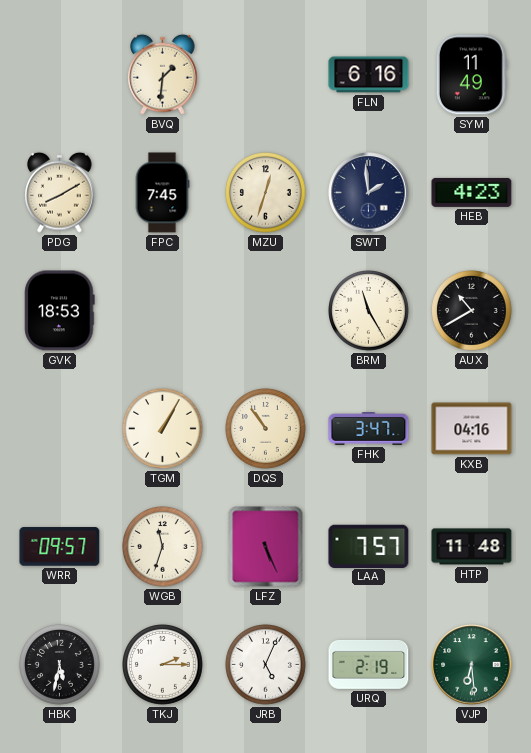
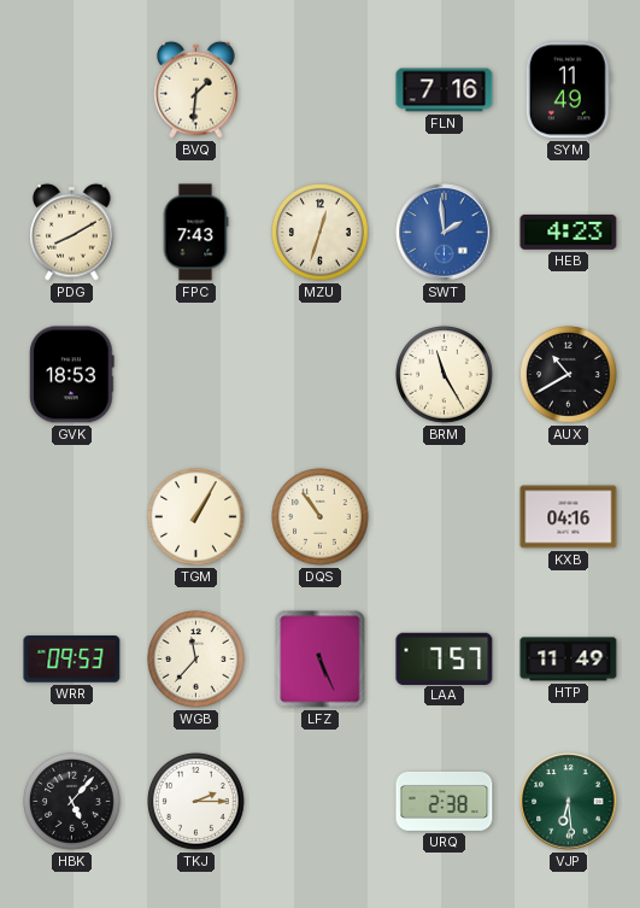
FLN: 6:16 -> 7:16 (445, 90)
FPC: 7:45 -> 7:43 (195, 233)
SWT dial: navy -> blue (445, 233)
FHK: 3:47 -> none (369, 429)
WRR: 09:57 -> 09:53 (72, 660)
WGB: 11:33 -> 11:37 (196, 660)
HTP: 11:48 -> 11:49 (569, 660)
HBK: 5:32 -> 5:07 (72, 802)
JRB: 5:04 -> none (266, 665)
URQ: 2:19 -> 2:38 (445, 801)
